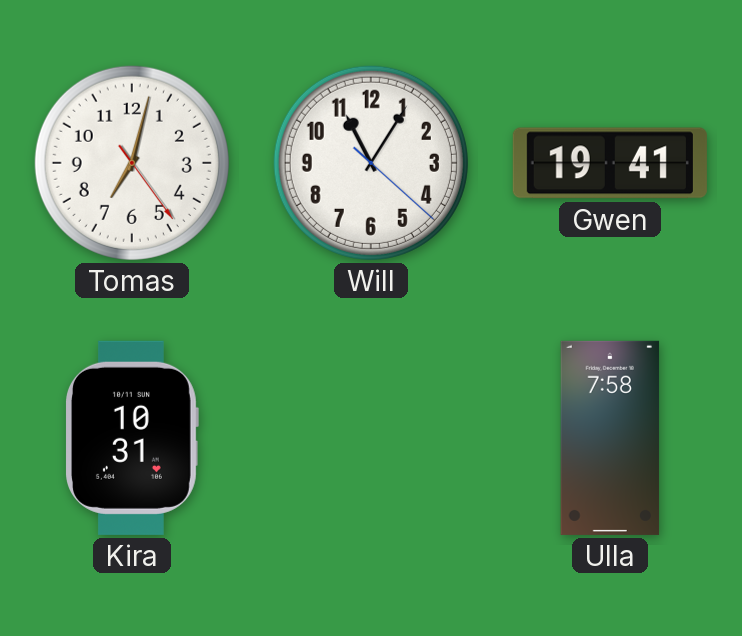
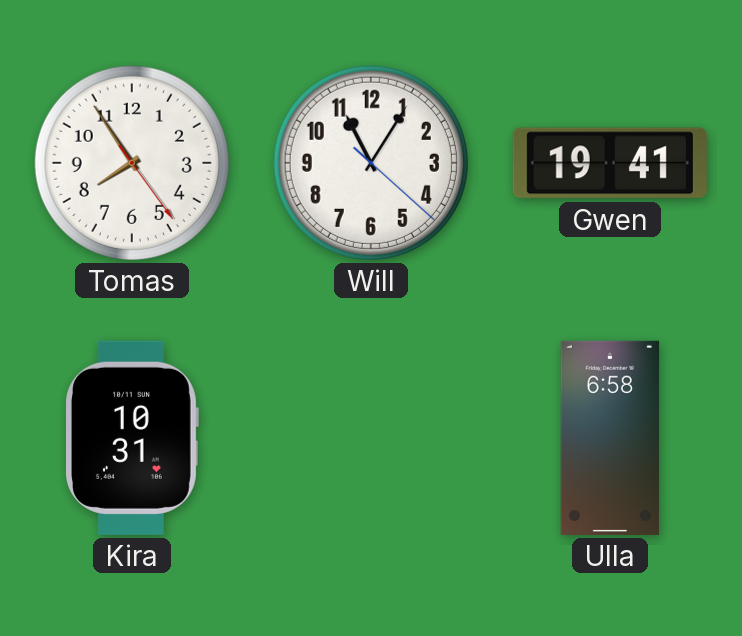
Tomas: 7:02 -> 7:54 (132, 163)
Ulla: 7:58 -> 6:58 (610, 438)
